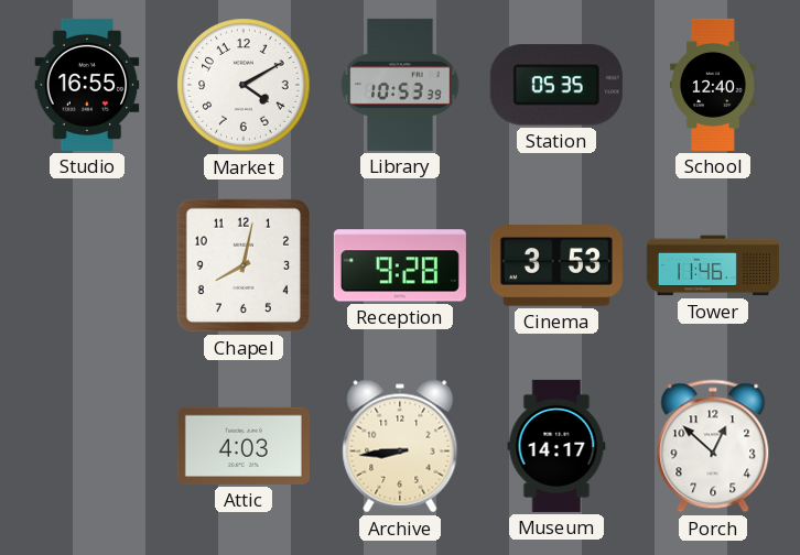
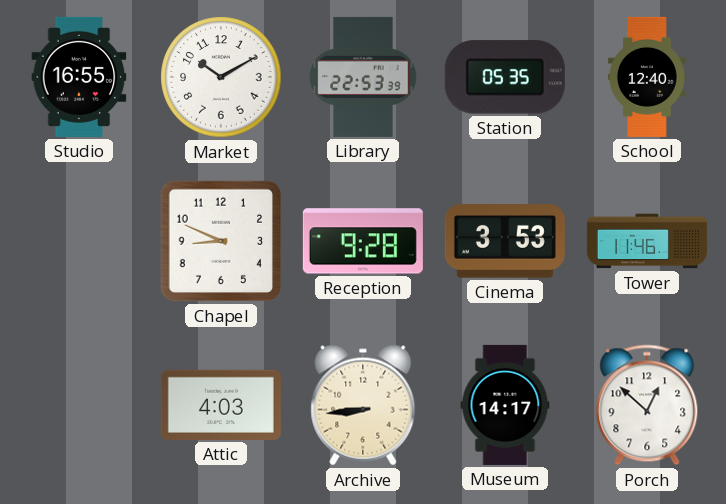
Market: 4:10 -> 10:10 (221, 77)
Library: 10:53 -> 22:53 (363, 77)
Chapel: 8:02 -> 8:49 (220, 241)
